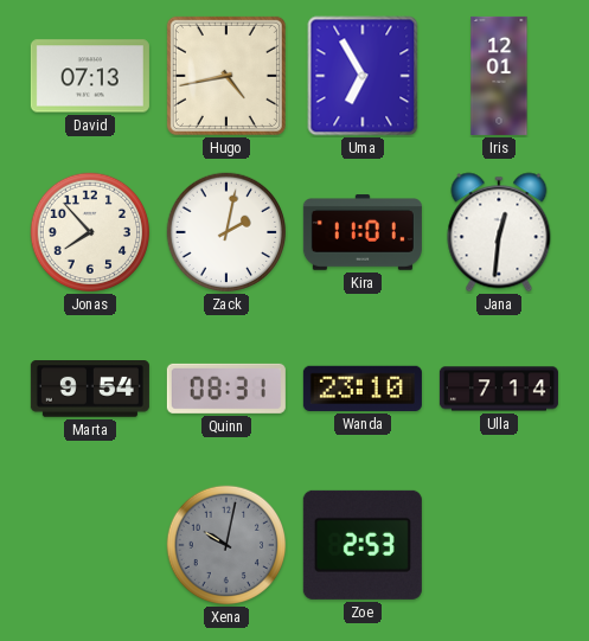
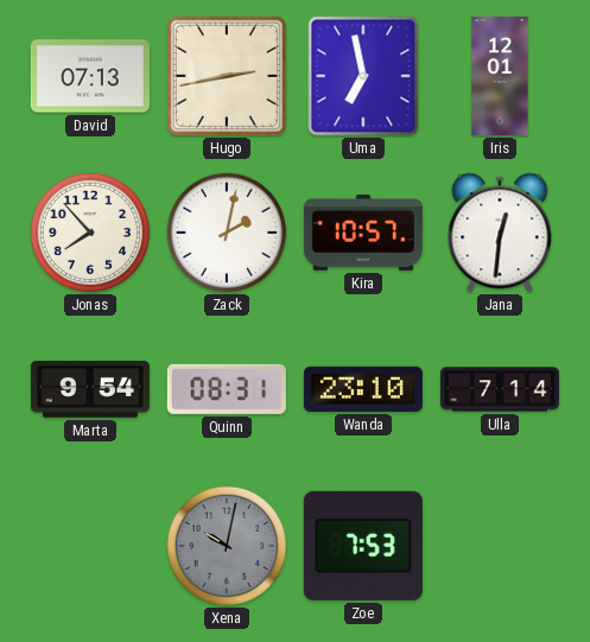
Hugo: 4:43 -> 2:43 (227, 76)
Uma: 6:55 -> 6:58 (363, 76)
Kira: 11:01 -> 10:57 (363, 234)
Zoe: 2:53 -> 7:53 (363, 546)
